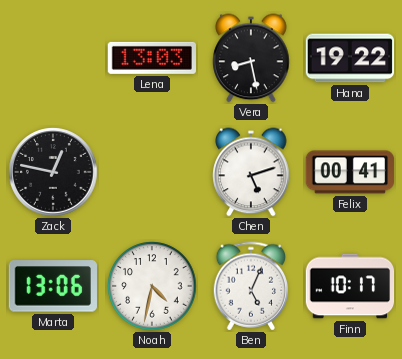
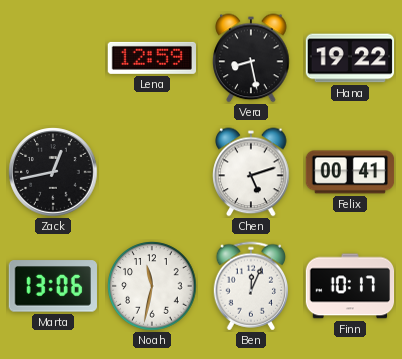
Lena: 13:03 -> 12:59 (151, 58)
Zack: 12:47 -> 12:43 (53, 172)
Noah: 4:32 -> 11:32 (152, 286)
Ben: 5:04 -> 12:04 (251, 286)
